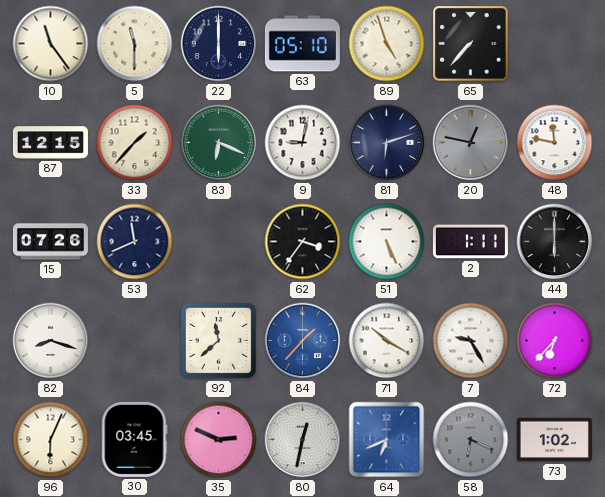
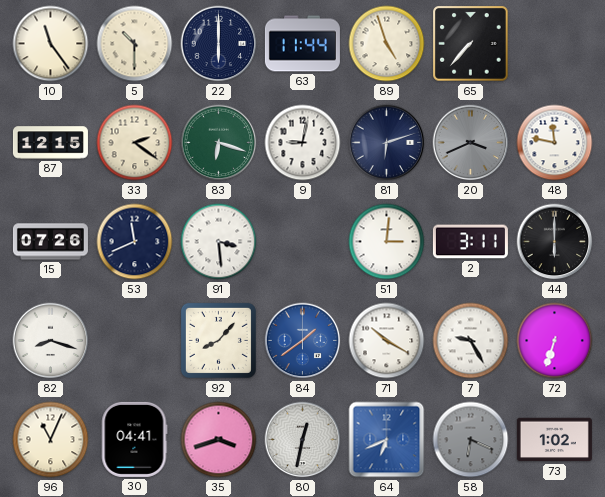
5: 11:30 -> 10:30 (135, 44)
63: 05:10 -> 11:44 (302, 44)
33: 1:37 -> 2:21 (135, 143)
83: 6:19 -> 6:18 (219, 143)
20: 12:47 -> 3:41 (471, 143)
91: none -> 3:29 (219, 242)
62: 3:36 -> none (303, 242)
51: 5:26 -> 3:01 (387, 242)
2: 1:11 -> 3:11 (470, 242)
92: 11:38 -> 8:07 (218, 340)
84: 1:37 -> 1:39 (303, 341)
72: 6:37 -> 6:33 (555, 341)
96: 6:04 -> 11:04 (51, 440)
30: 03:45 -> 04:41 (134, 439)
35: 2:49 -> 3:42 (219, 440)
